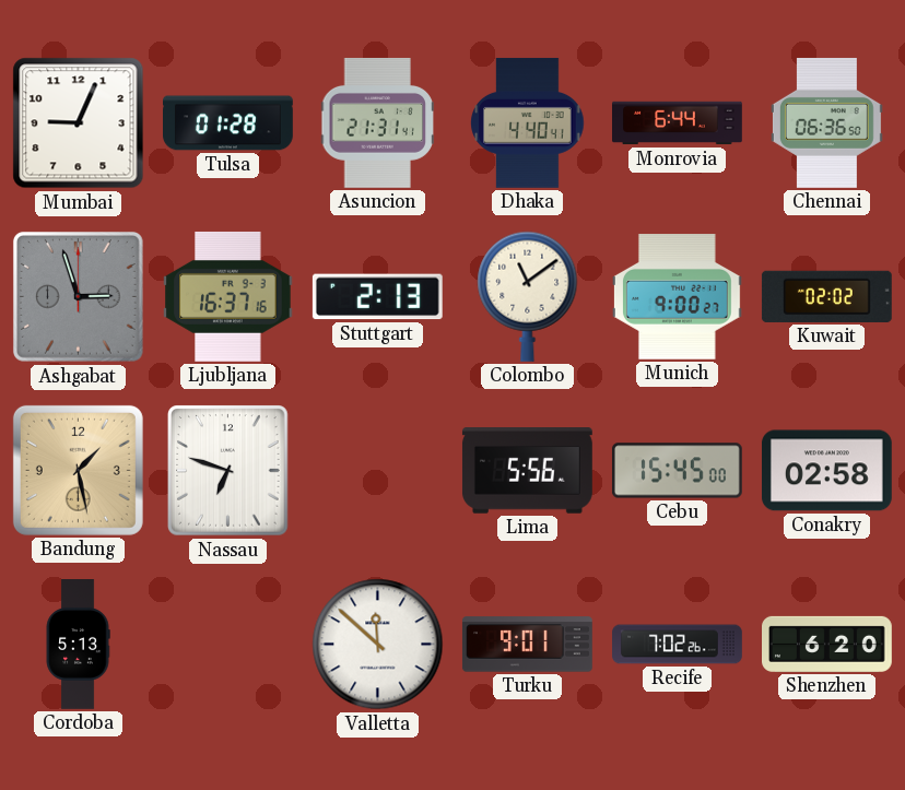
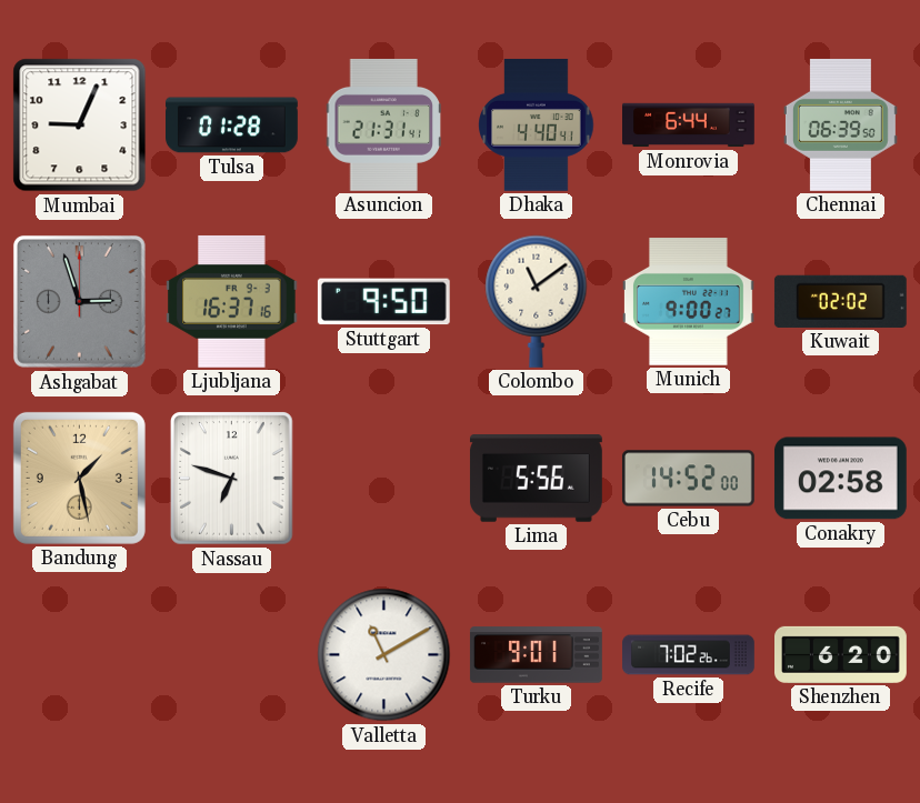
Chennai: 06:36 -> 06:39 (840, 124)
Stuttgart: 2:13 -> 9:50 (383, 302)
Cebu: 15:45 -> 14:52 (688, 479)
Cordoba: 5:13 -> none (78, 645)
Valletta: 11:52 -> 11:10 (384, 655)
